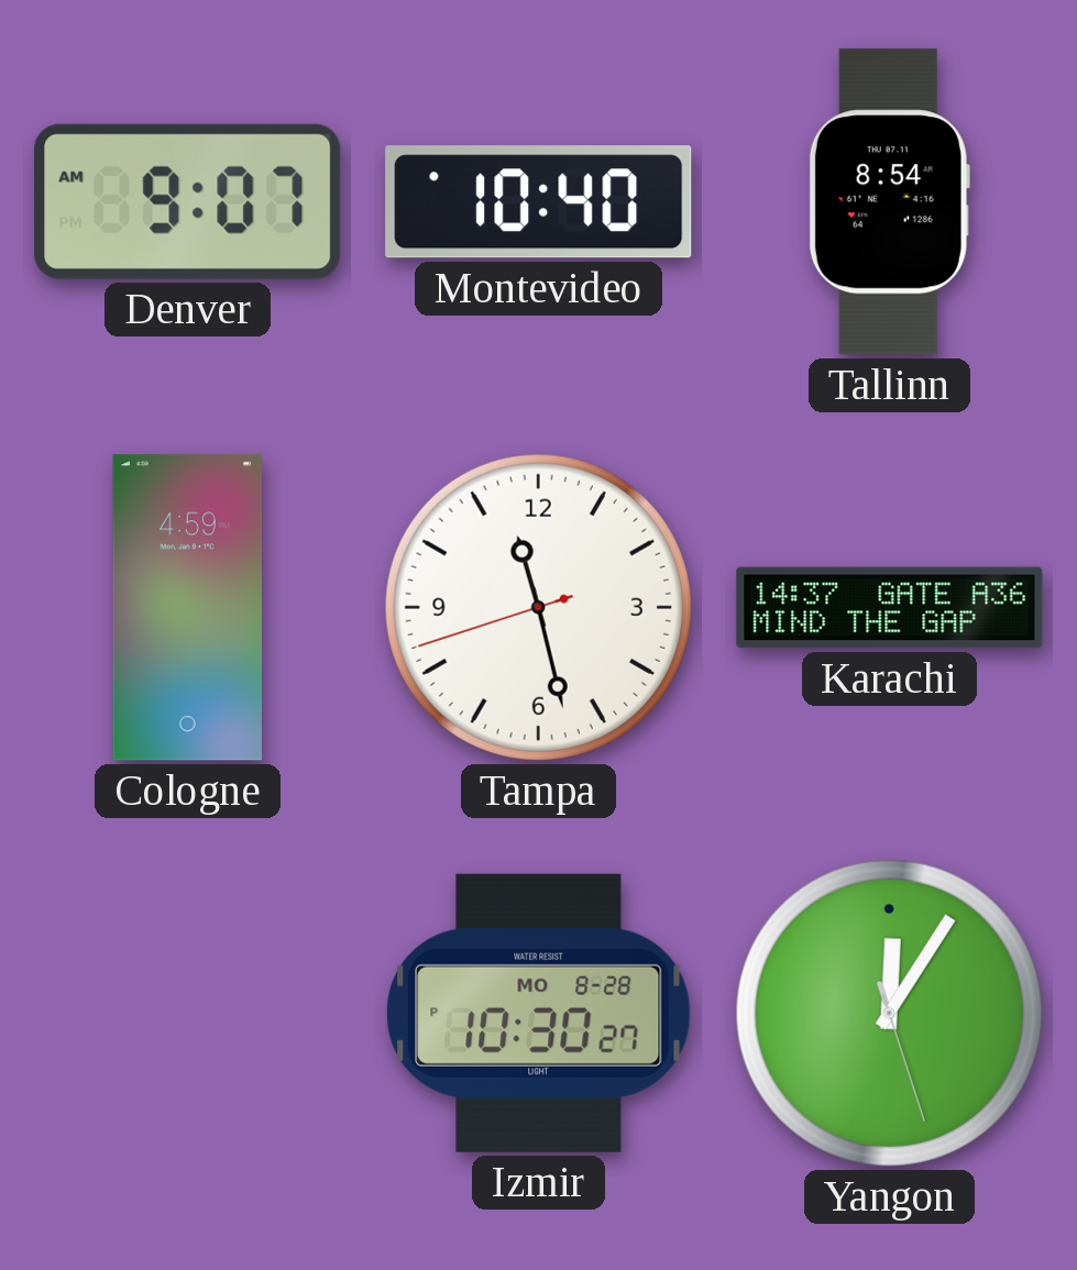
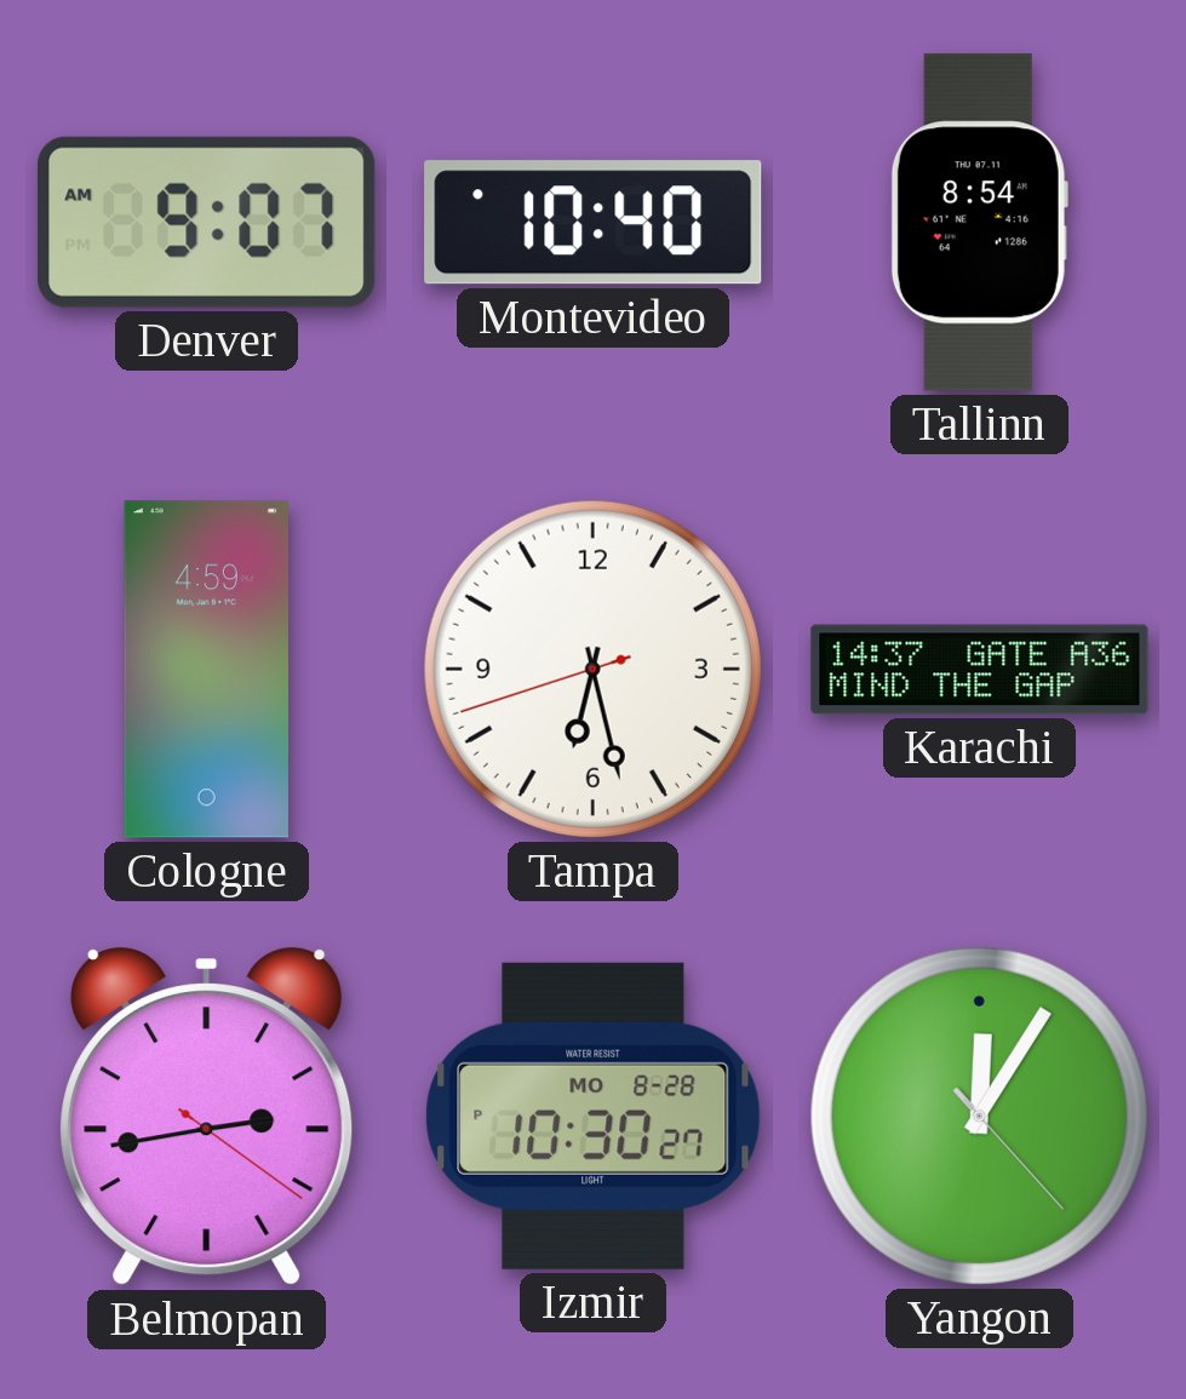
Tampa: 11:27 -> 6:27 (592, 669)
Belmopan: none -> 2:43 (207, 1117)
Yangon: 12:05:27 -> 12:05:23 (979, 1116)
